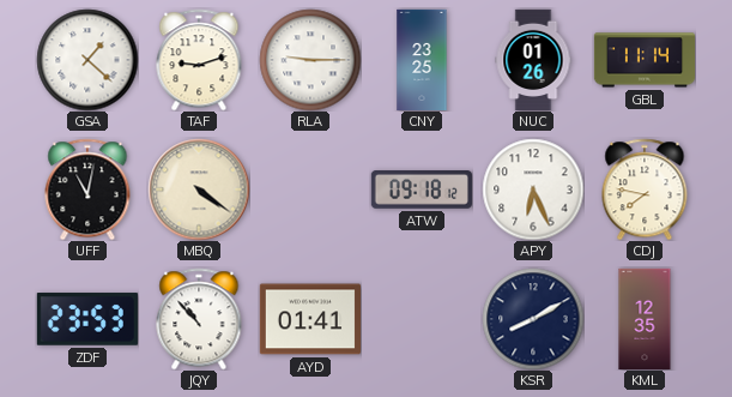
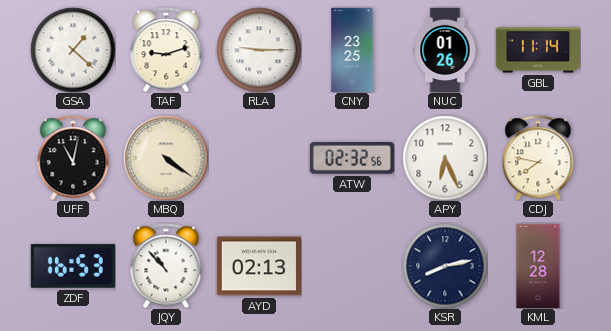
ATW: 09:18 -> 02:32 (352, 159)
ZDF: 23:53 -> 16:53 (73, 266)
AYD: 01:41 -> 02:13 (258, 266)
KSR: 8:10 -> 8:13 (445, 266)
KML: 12:35 -> 12:28 (538, 265)
